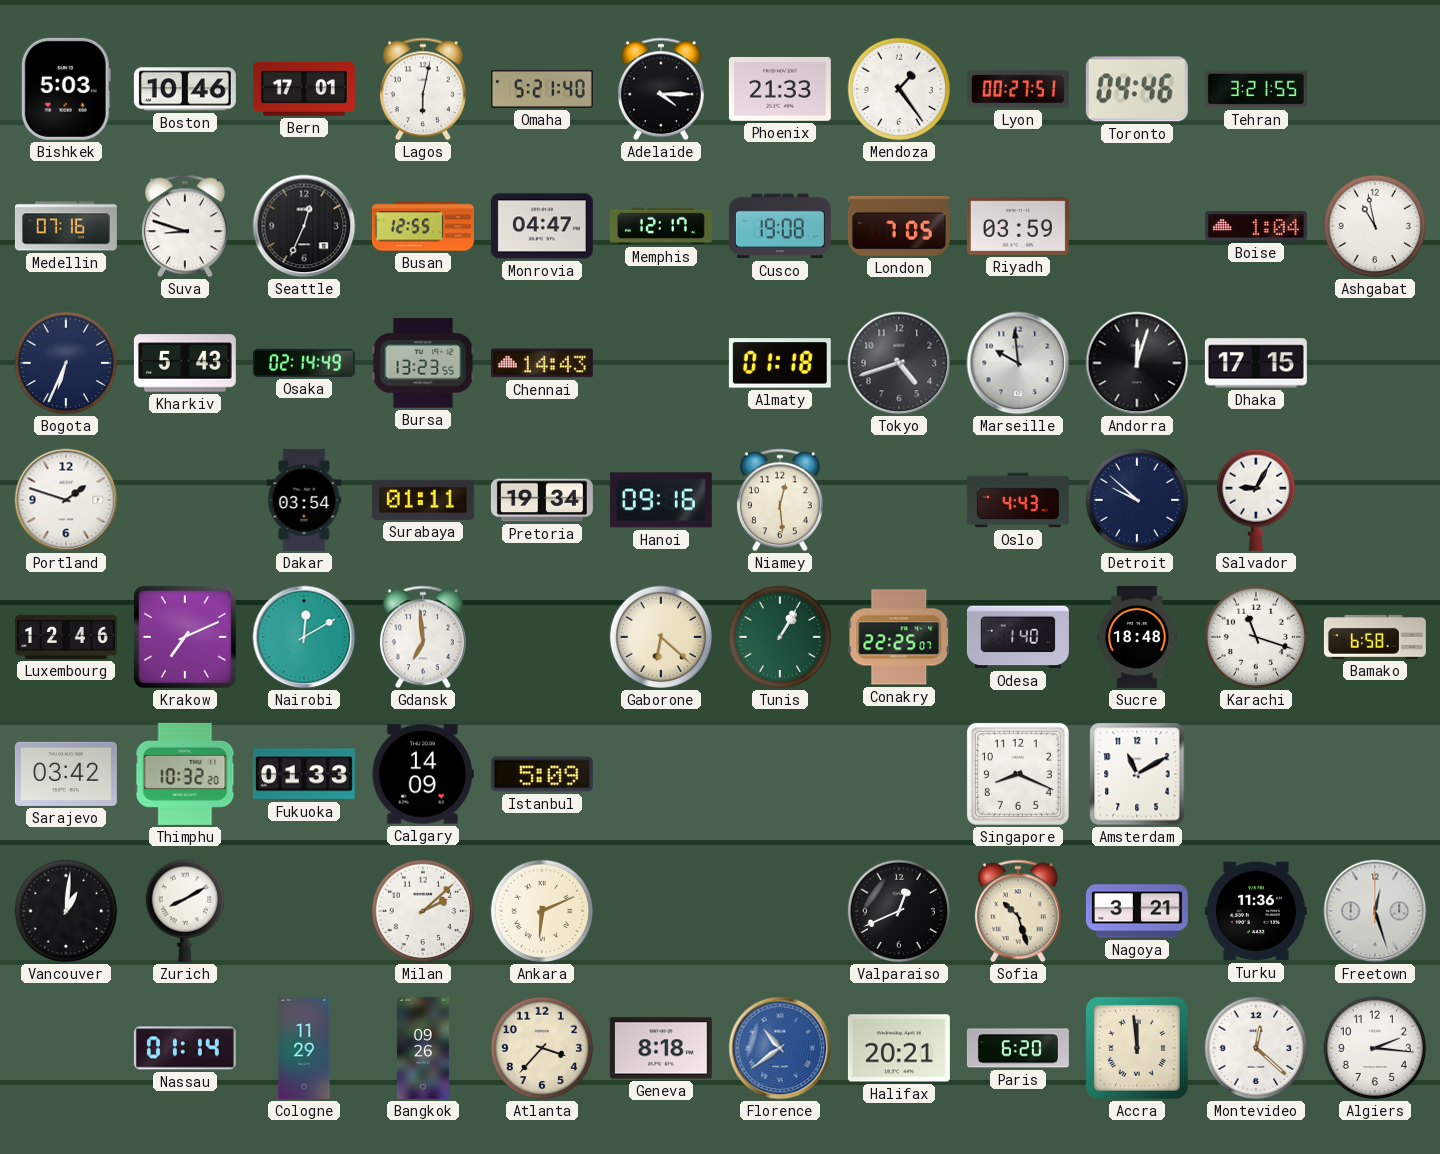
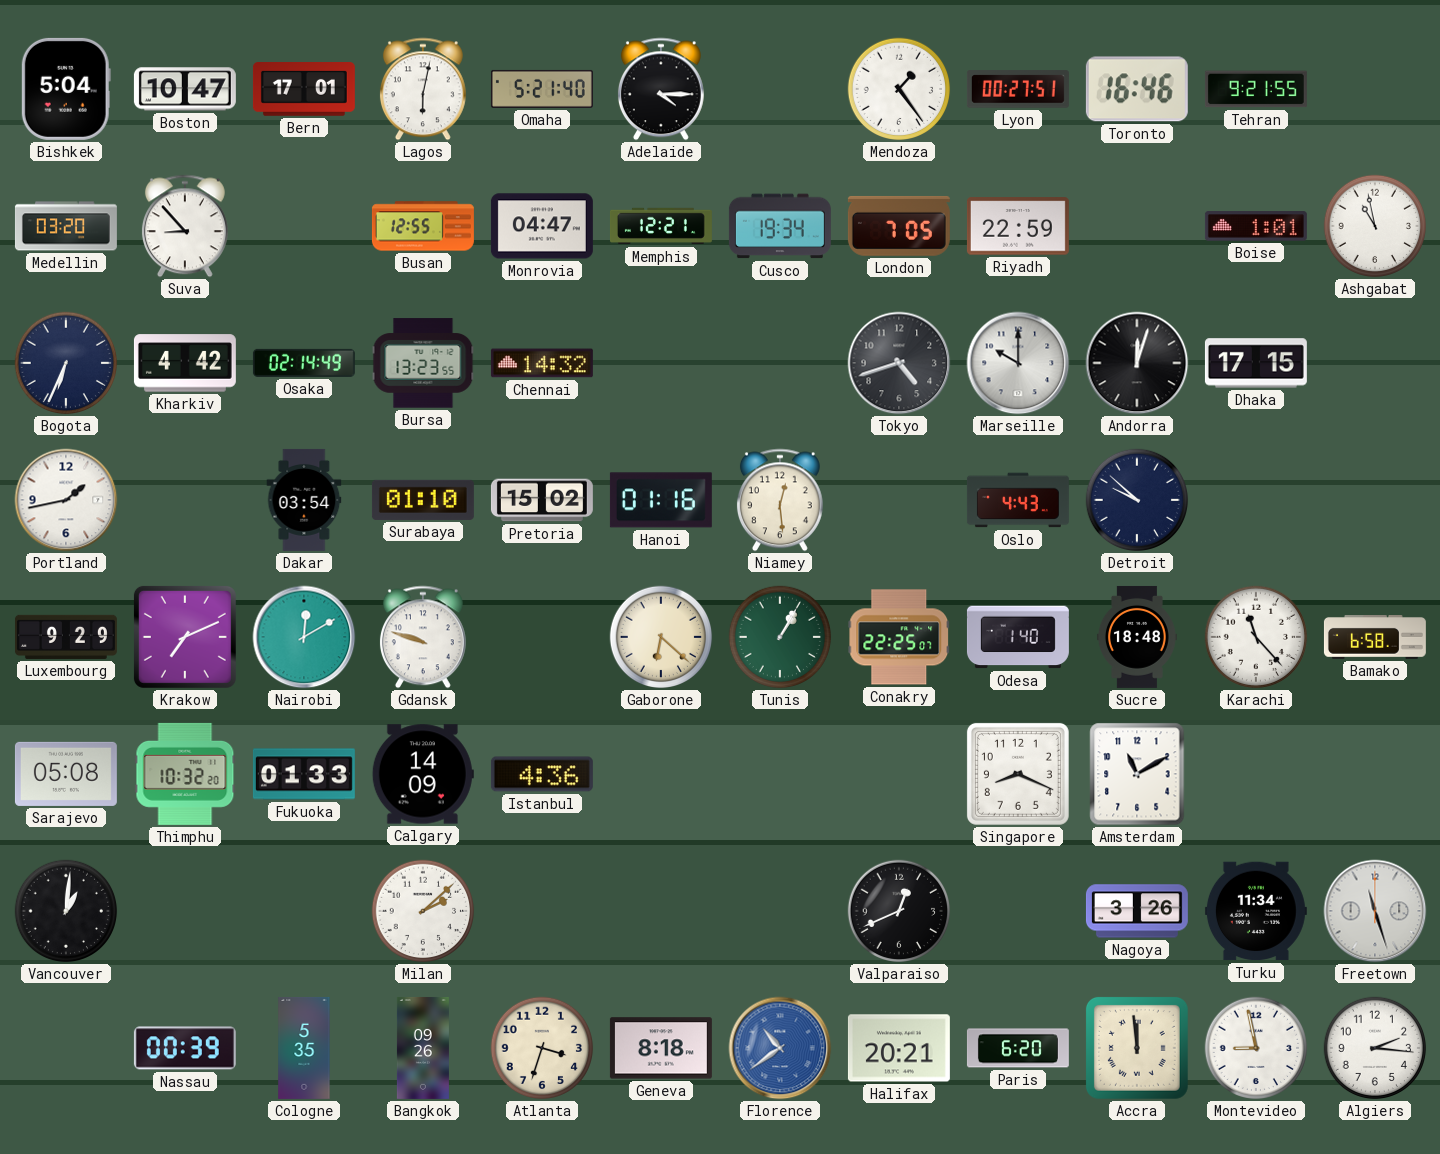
Bishkek: 5:03 -> 5:04 (66, 89)
Boston: 10:46 -> 10:47 (185, 89)
Phoenix: 21:33 -> none (780, 89)
Toronto: 04:46 -> 16:46 (1137, 89)
Tehran: 3:21 -> 9:21 (1256, 89)
Medellin: 07:16 -> 03:20 (66, 226)
Suva: 8:48 -> 8:53 (185, 226)
Seattle: 12:34 -> none (304, 226)
Memphis: 12:17 -> 12:21 (661, 226)
Cusco: 19:08 -> 19:34 (780, 226)
Riyadh: 03:59 -> 22:59 (1018, 226)
Boise: 1:04 -> 1:01 (1256, 226)
Kharkiv: 5:43 -> 4:42 (185, 363)
Chennai: 14:43 -> 14:32 (542, 363)
Almaty: 01:18 -> none (780, 363)
Marseille: 9:59 -> 10:00 (1018, 363)
Portland: 1:48 -> 1:43 (66, 500)
Surabaya: 01:11 -> 01:10 (423, 500)
Pretoria: 19:34 -> 15:02 (542, 500)
Hanoi: 09:16 -> 01:16 (661, 500)
Salvador: 9:05 -> none (1255, 500)
Luxembourg: 12:46 -> 9:29 (66, 637)
Gdansk: 6:59 -> 9:48 (423, 637)
Karachi: 11:18 -> 11:23 (1256, 637)
Sarajevo: 03:42 -> 05:08 (66, 774)
Istanbul: 5:09 -> 4:36 (542, 774)
Zurich: 8:10 -> none (184, 911)
Ankara: 6:11 -> none (542, 911)
Sofia: 10:27 -> none (1018, 911)
Nagoya: 3:21 -> 3:26 (1137, 911)
Turku: 11:36 -> 11:34 (1256, 911)
Freetown: 12:27 -> 11:27 (1375, 911)
Nassau: 01:14 -> 00:39 (185, 1048)
Cologne: 11:29 -> 5:35 (304, 1048)
Atlanta: 3:37 -> 3:33 (542, 1048)
Montevideo: 12:22 -> 8:58 (1256, 1048)
